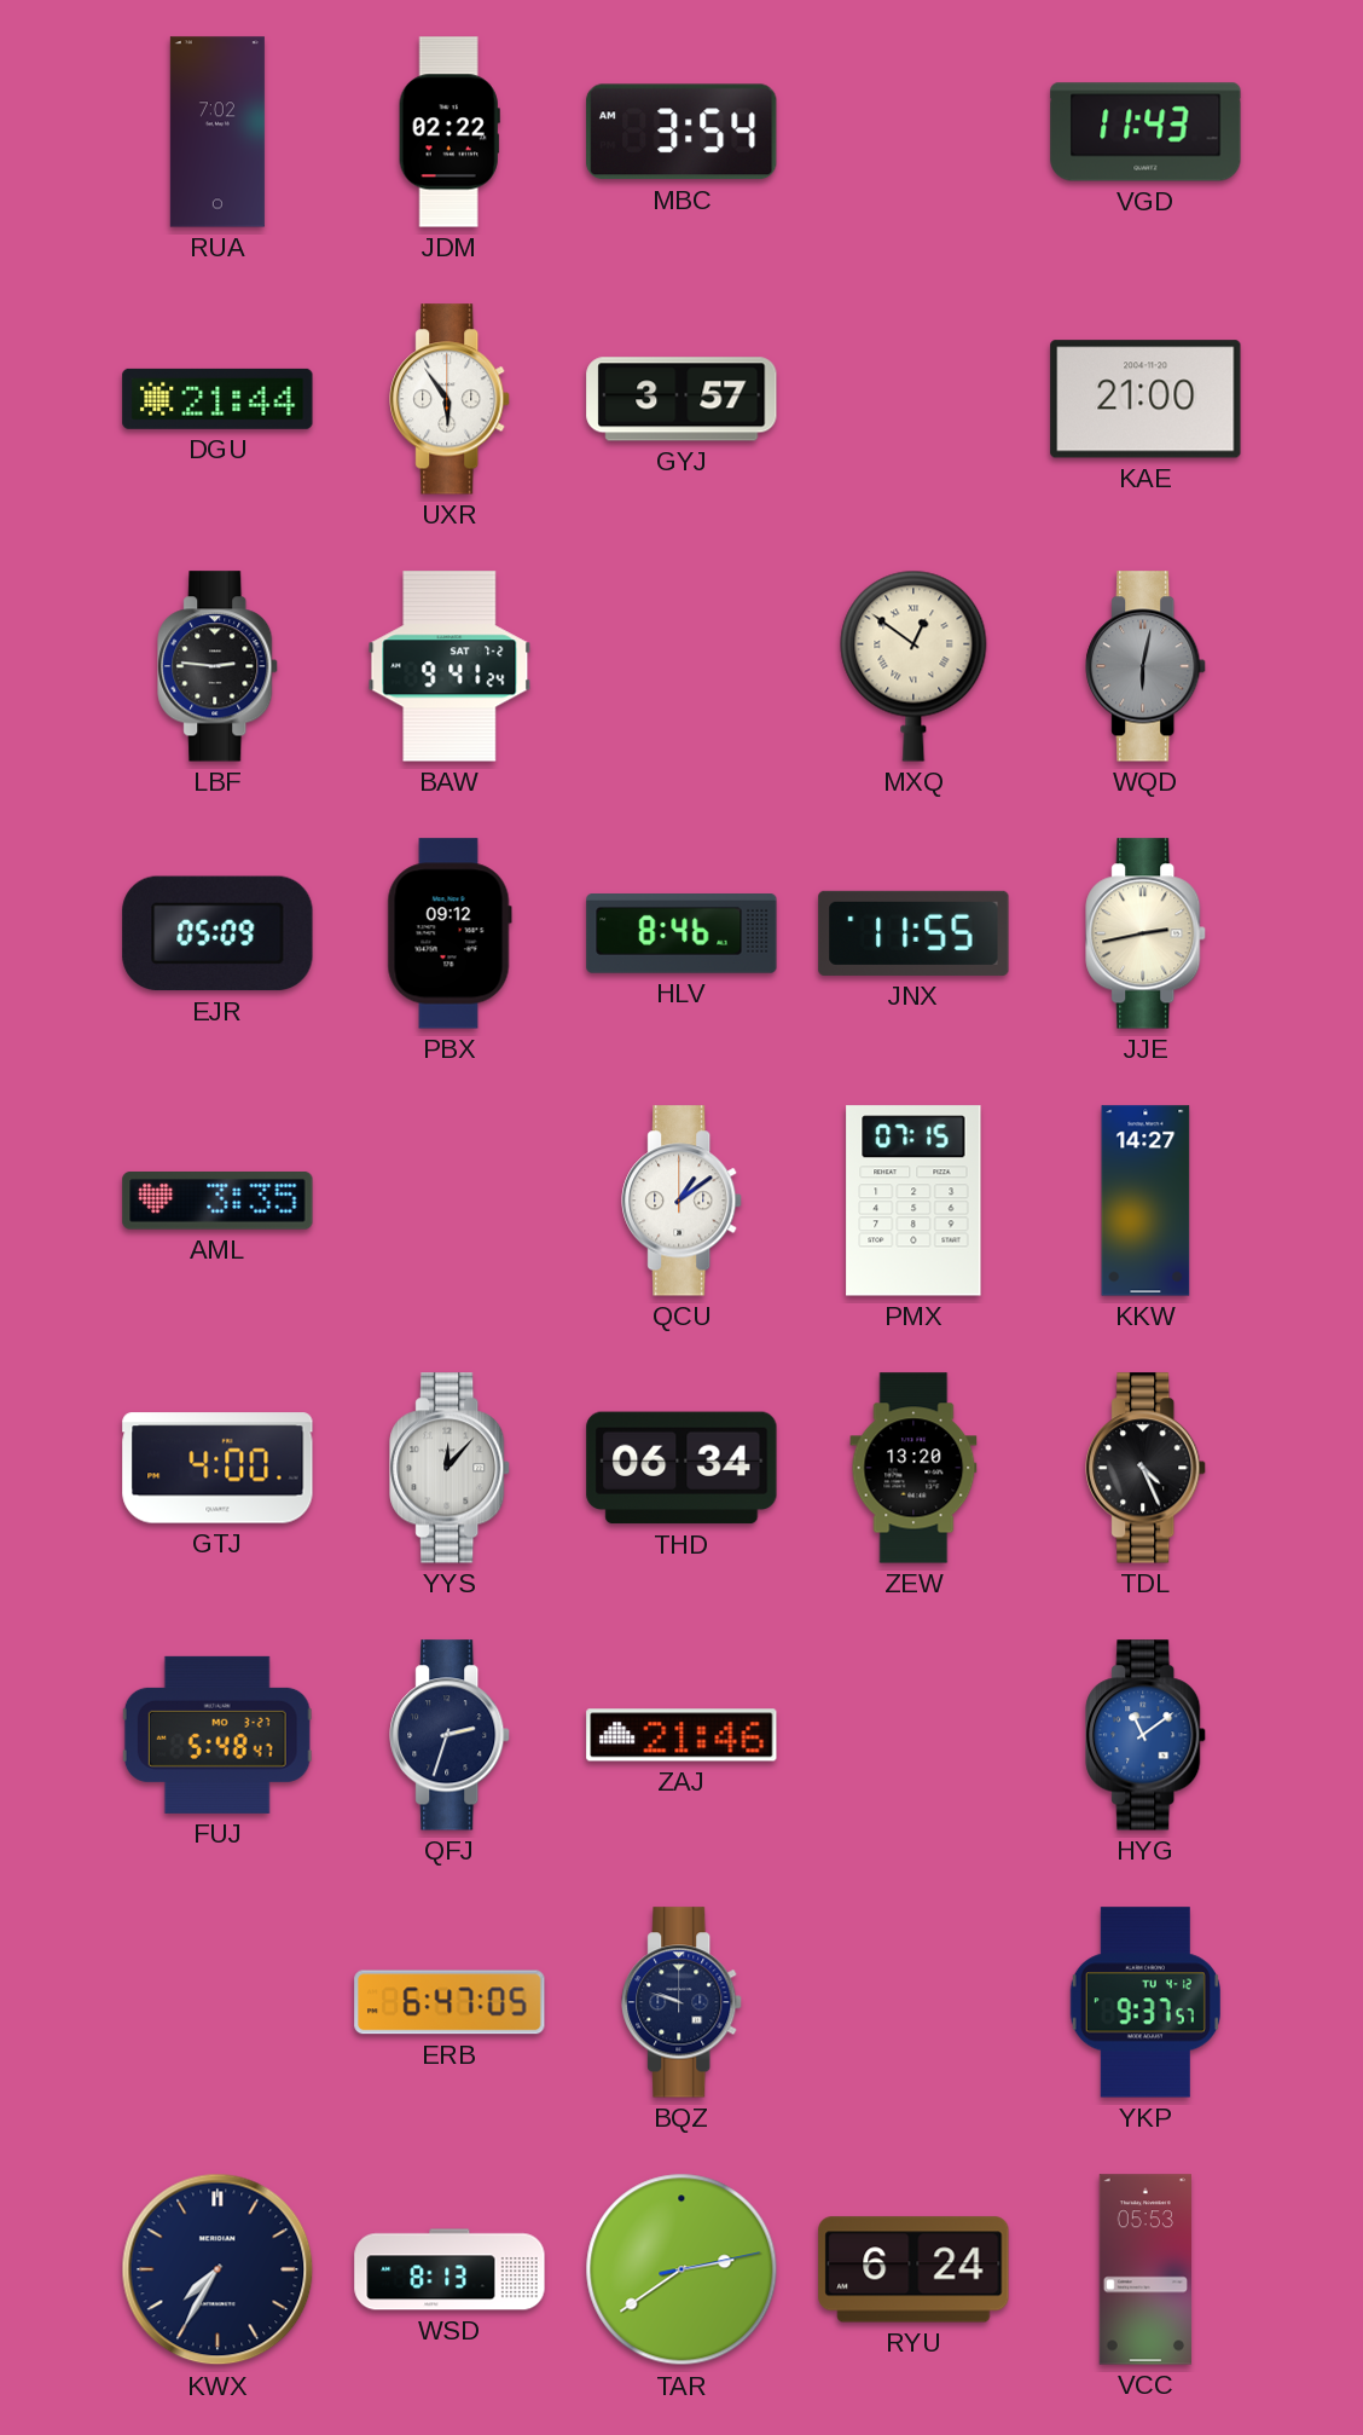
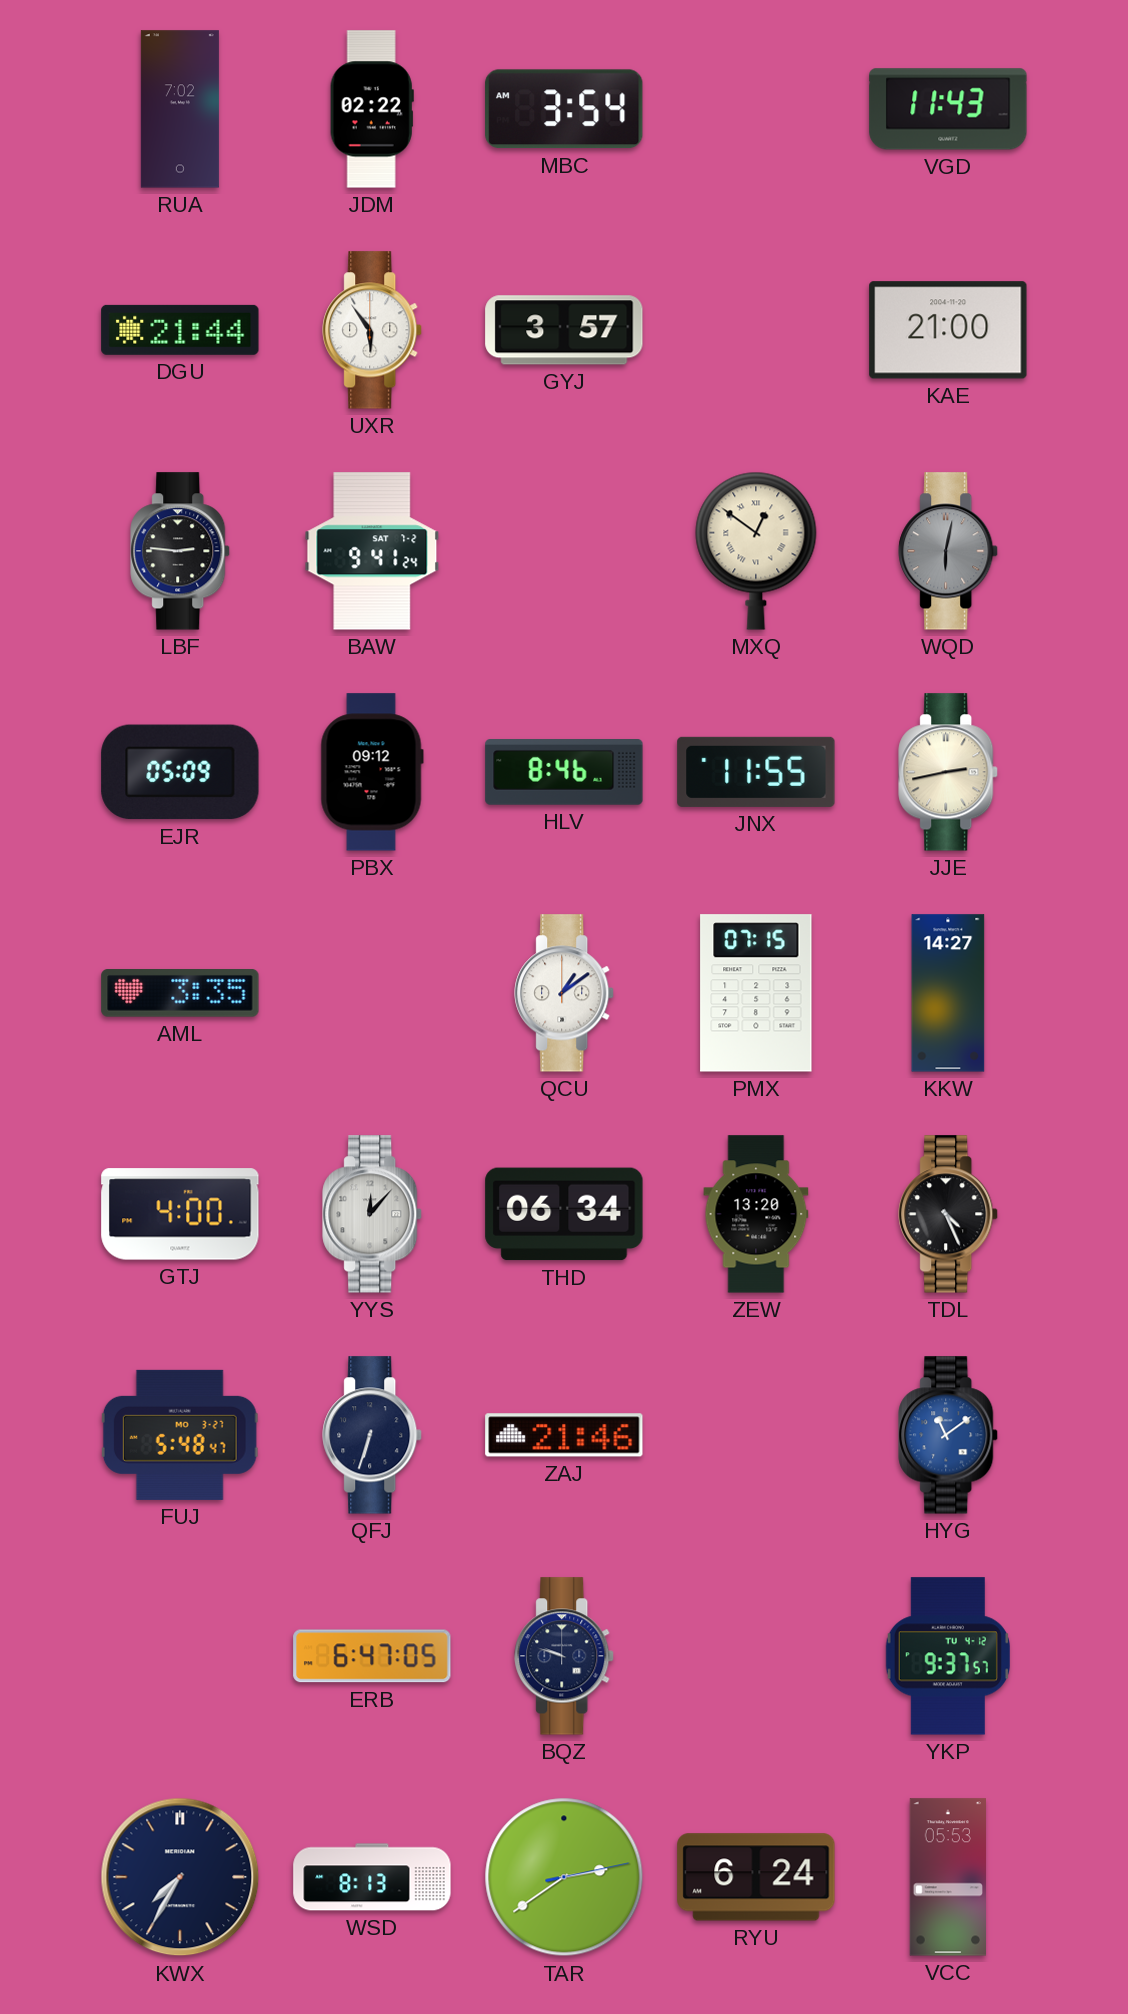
QFJ: 2:33 -> 6:33 (373, 1435)
